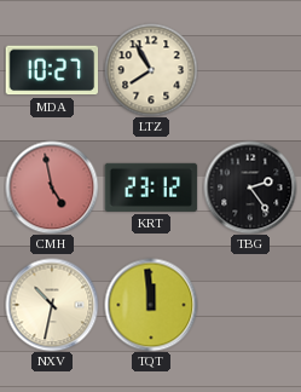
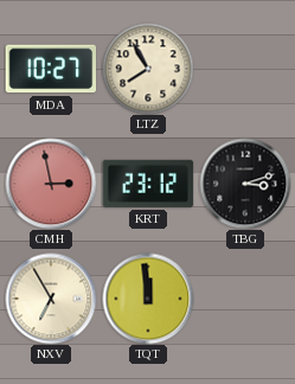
CMH: 4:58 -> 2:58 (51, 184)
TBG: 2:24 -> 3:12 (245, 184)
NXV: 10:32 -> 6:55 (51, 299)
